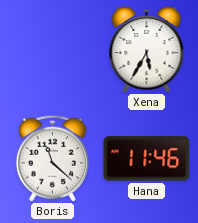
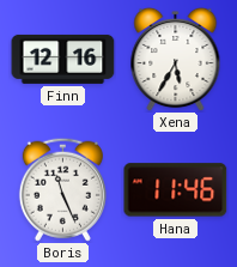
Finn: none -> 12:16 (63, 59)
Boris: 11:22 -> 11:26 (62, 189)
